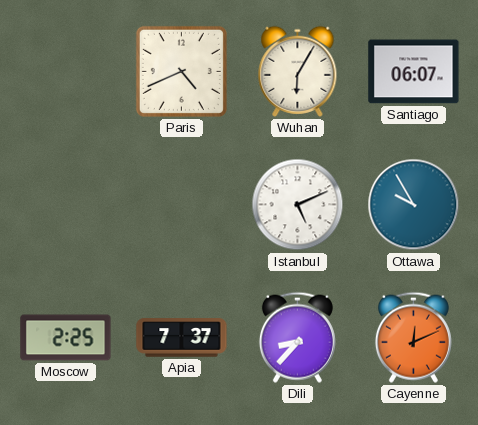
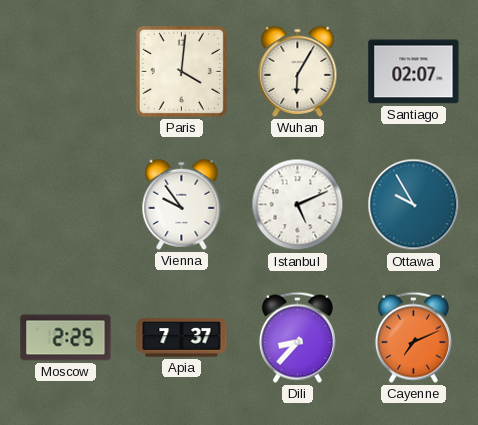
Paris: 4:41 -> 4:01 (181, 71)
Santiago: 06:07 -> 02:07 (414, 72)
Vienna: none -> 9:54 (182, 204)
Cayenne: 12:11 -> 7:11 (413, 337)
